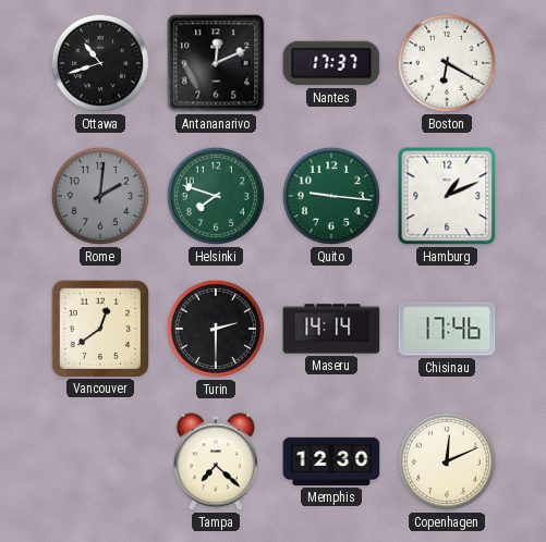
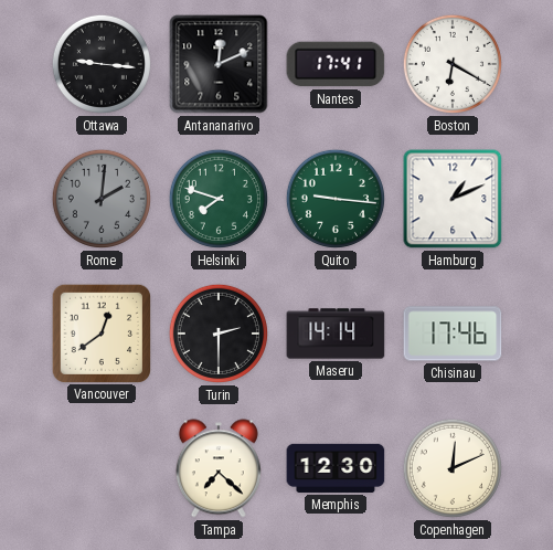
Ottawa: 10:42 -> 9:16 (102, 64)
Nantes: 17:37 -> 17:41 (336, 64)
